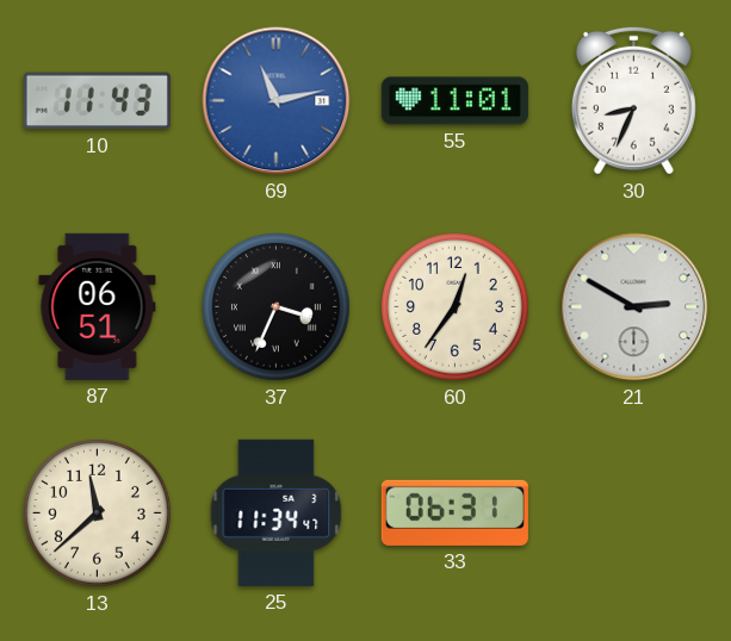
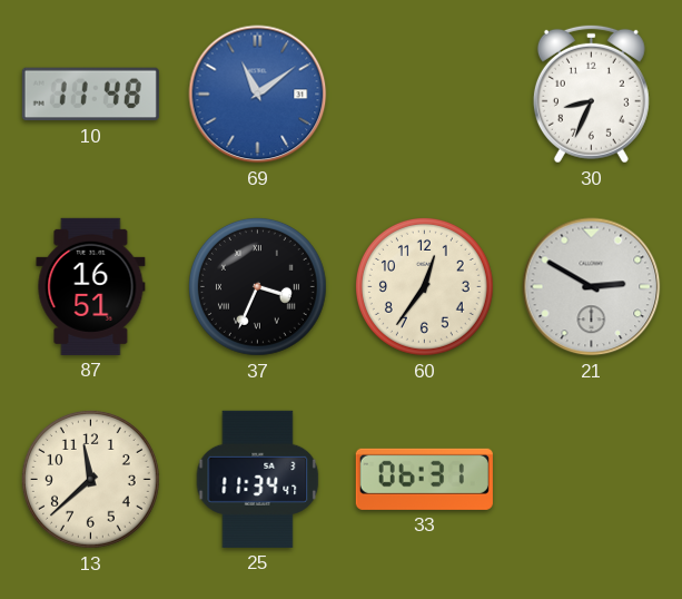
10: 11:43 -> 11:48 (90, 95)
69: 11:13 -> 11:09 (258, 95)
55: 11:01 -> none (454, 101)
87: 06:51 -> 16:51 (91, 286)
